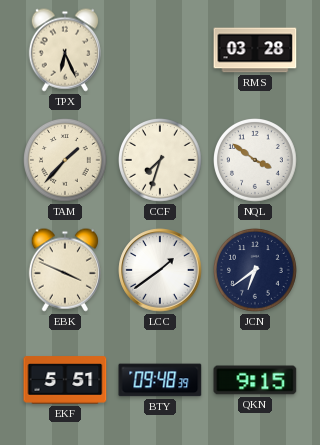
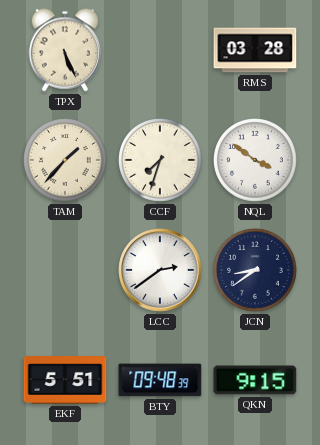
TPX: 6:26 -> 5:26 (64, 50)
EBK: 3:49 -> none (64, 270)
LCC: 1:39 -> 2:39 (160, 270)
JCN: 6:39 -> 8:39 (256, 271)
